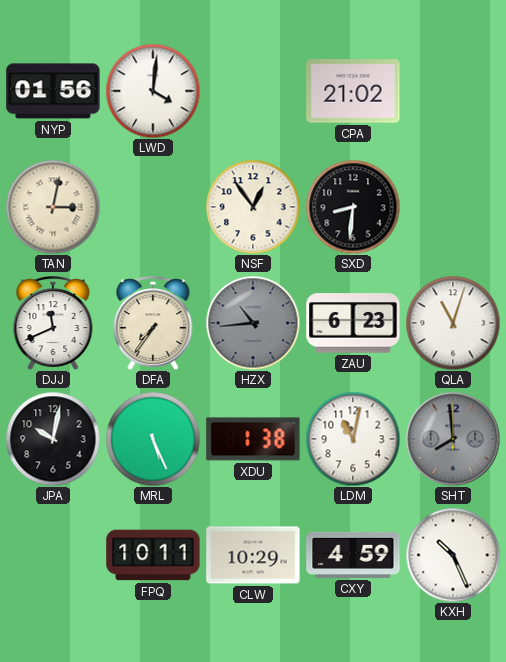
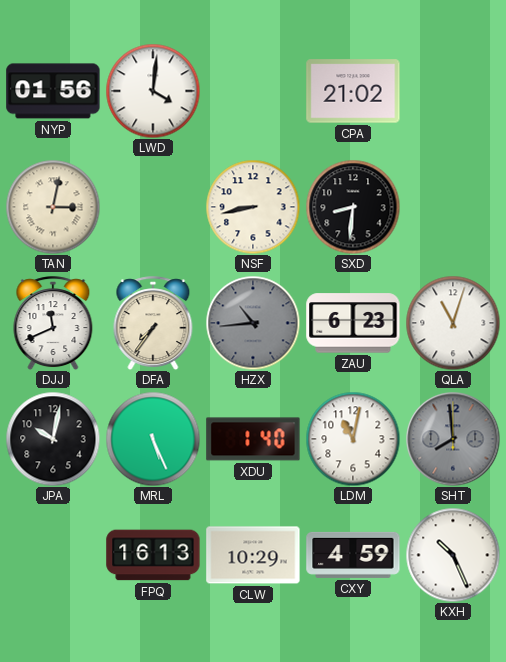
NSF: 12:54 -> 8:43 (253, 207)
XDU: 1:38 -> 1:40 (253, 439)
FPQ: 10:11 -> 16:13 (153, 555)
